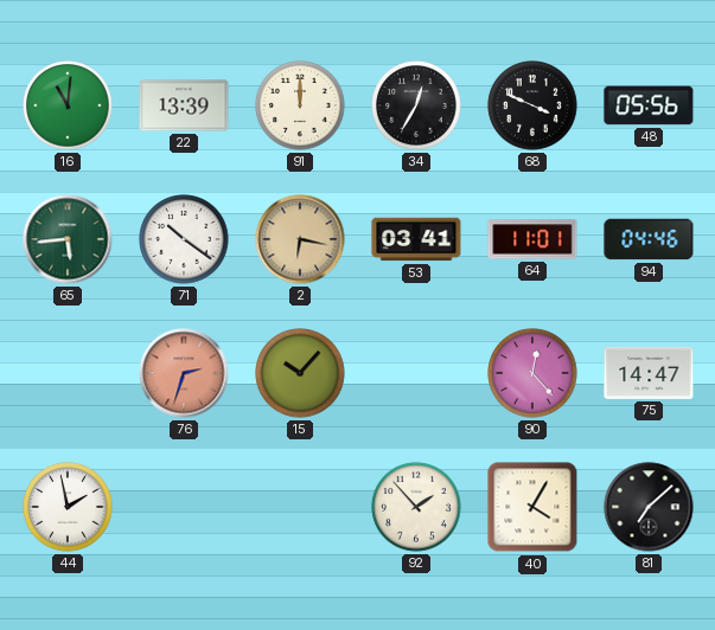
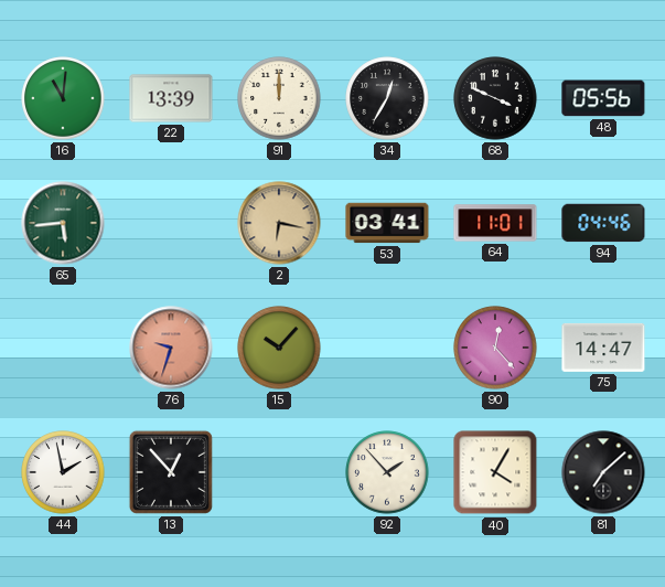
71: 10:21 -> none (184, 239)
76: 2:33 -> 9:33 (171, 348)
13: none -> 12:53 (171, 472)
